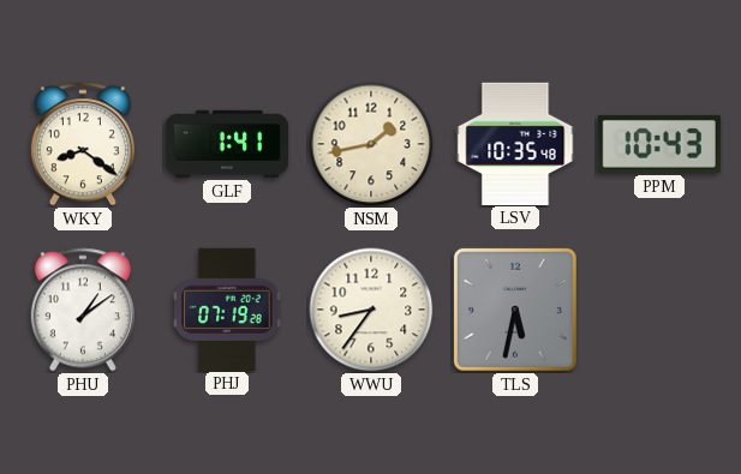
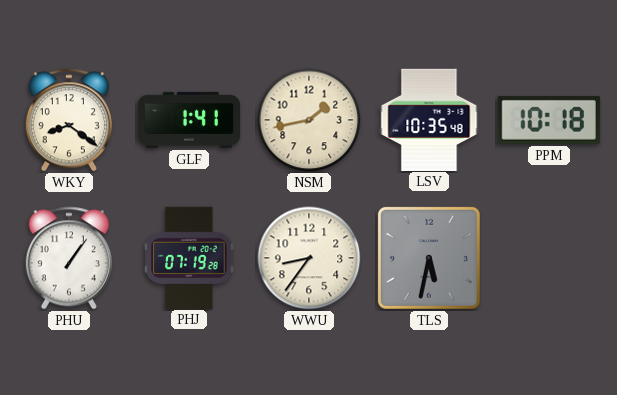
PPM: 10:43 -> 10:18 (549, 120)
PHU: 1:09 -> 1:06 (69, 258)
